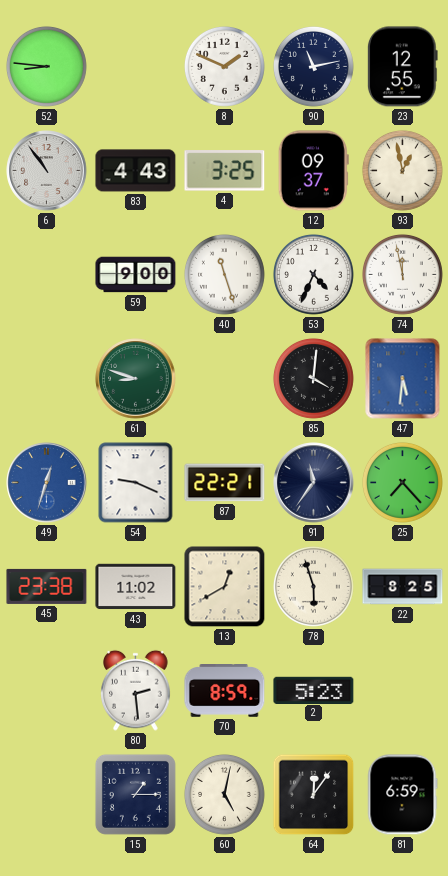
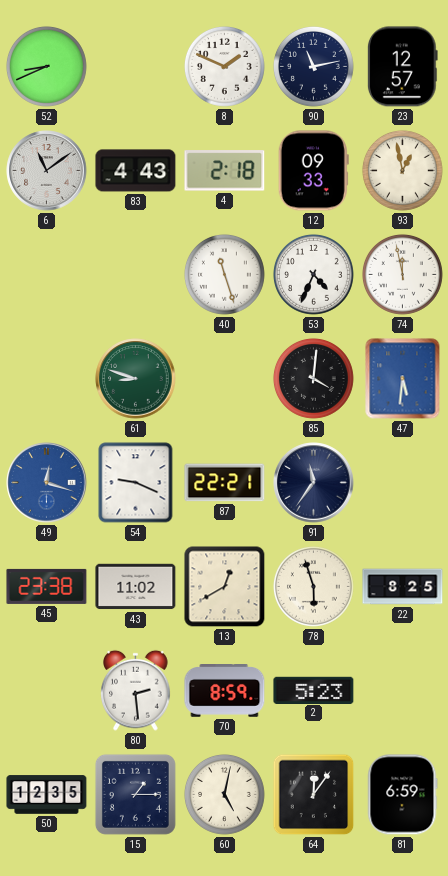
52: 8:46 -> 8:41 (46, 66)
23: 12:55 -> 12:57 (402, 67)
6: 10:54 -> 11:09 (47, 171)
4: 3:25 -> 2:18 (225, 171)
12: 09:37 -> 09:33 (313, 171)
59: 9:00 -> none (136, 275)
49: 12:33 -> 12:18 (47, 483)
25: 7:23 -> none (402, 482)
50: none -> 12:35 (47, 795)
